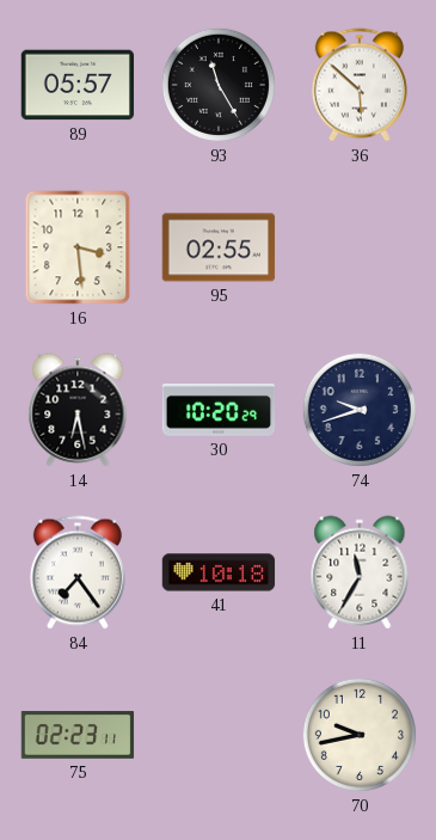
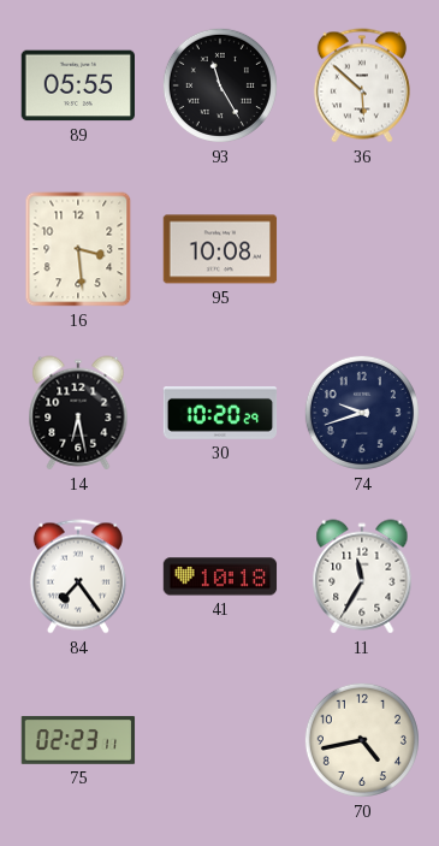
89: 05:57 -> 05:55 (77, 85)
95: 02:55 -> 10:08 (220, 249)
70: 9:43 -> 4:43 (362, 740)
